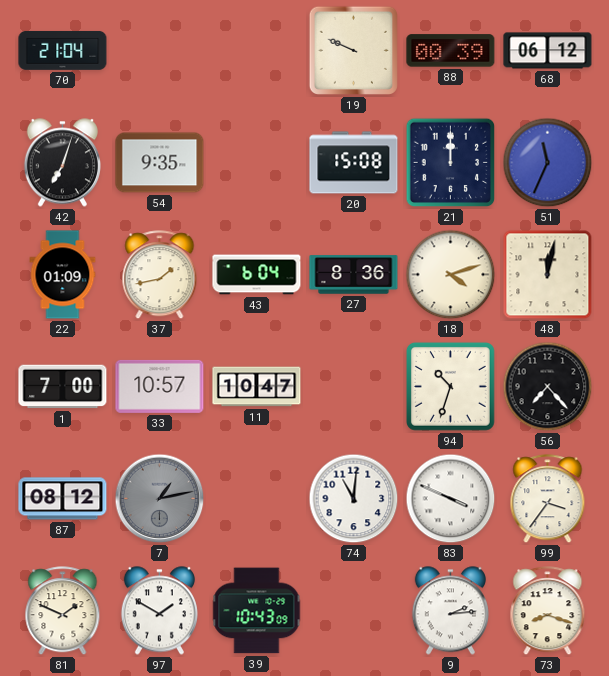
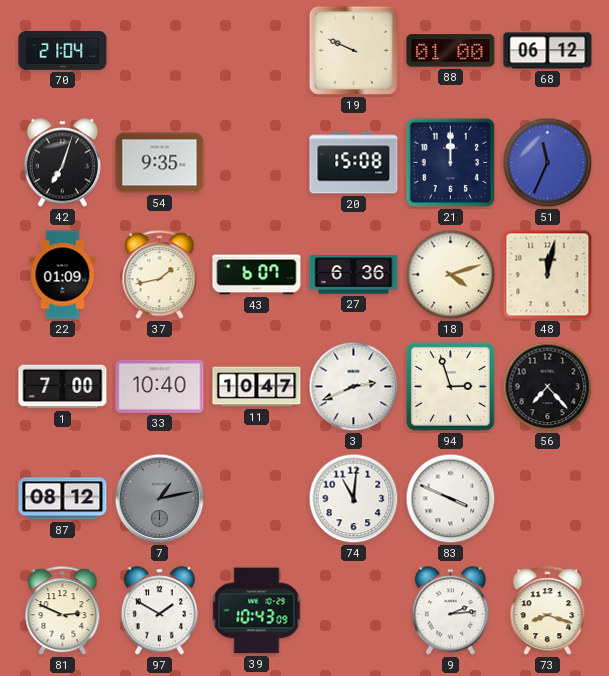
88: 00:39 -> 01:00 (451, 51)
43: 6:04 -> 6:07 (257, 275)
27: 8:36 -> 6:36 (354, 275)
33: 10:57 -> 10:40 (160, 386)
3: none -> 2:41 (354, 387)
94: 10:33 -> 2:57 (450, 386)
99: 3:36 -> none (548, 499)
81: 1:49 -> 2:49 (63, 611)
